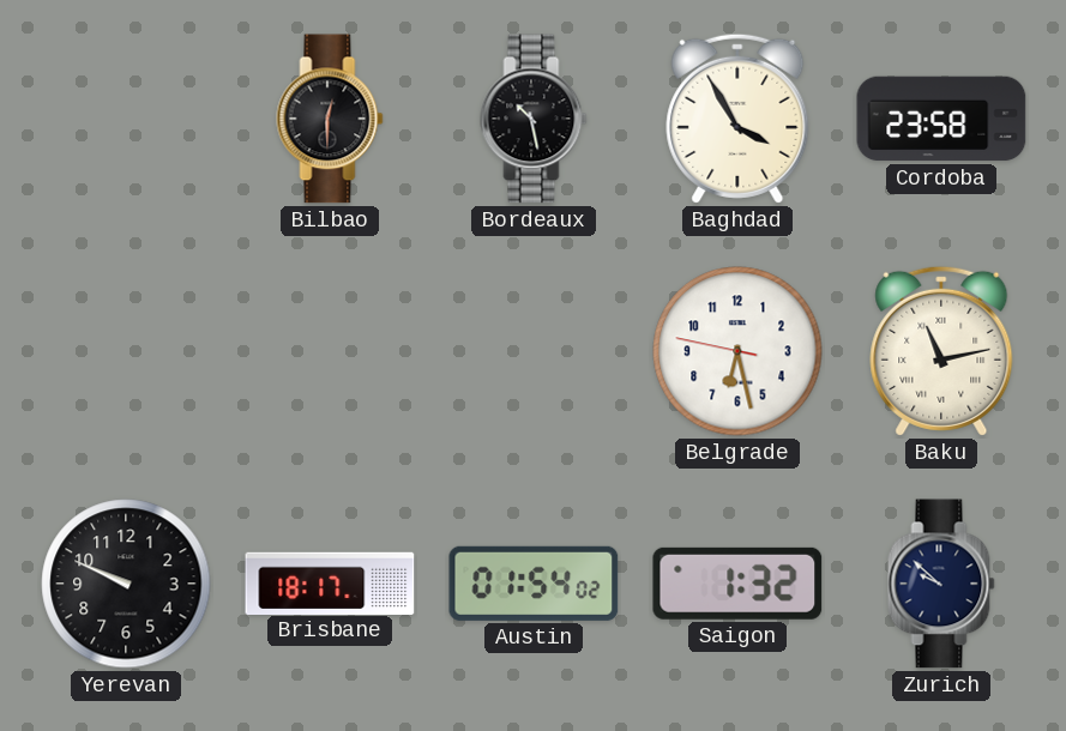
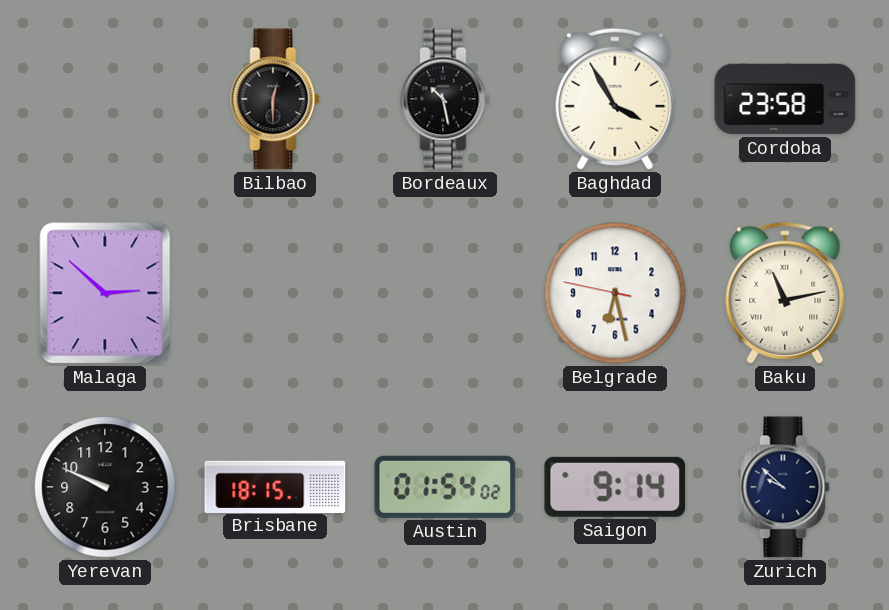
Malaga: none -> 2:52 (105, 293)
Brisbane: 18:17 -> 18:15 (275, 486)
Saigon: 1:32 -> 9:14 (615, 487)
